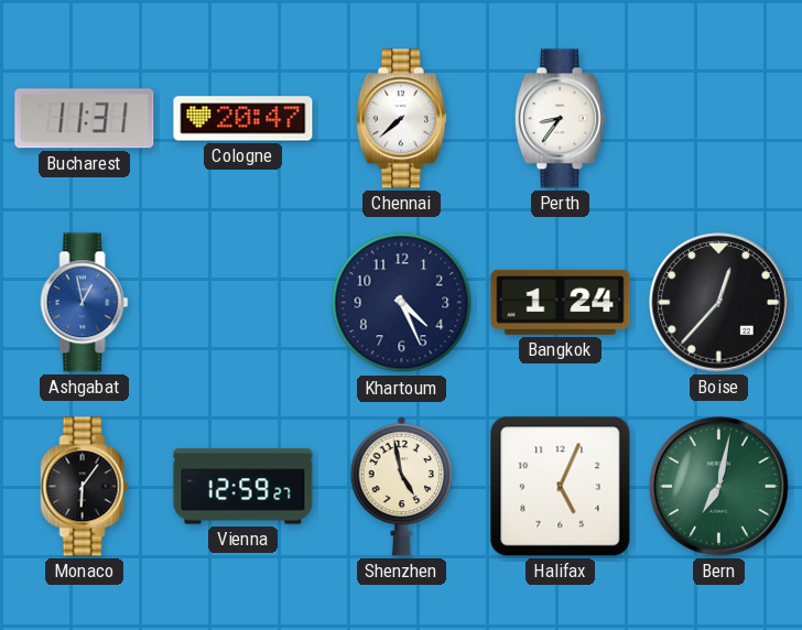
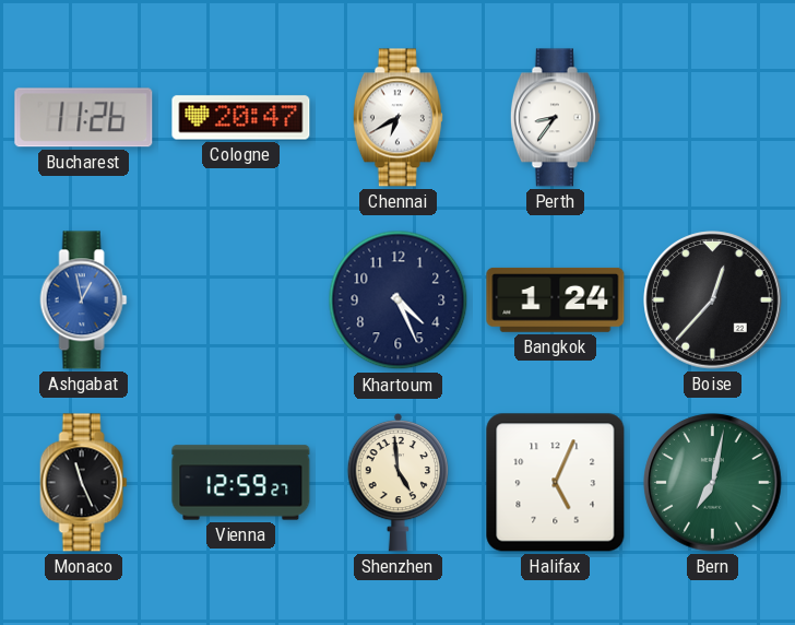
Bucharest: 11:31 -> 11:26 (84, 118)
Chennai: 7:38 -> 6:40 (397, 118)
Monaco: 6:06 -> 11:26 (84, 483)
Shenzhen: 4:58 -> 4:59 (399, 482)
